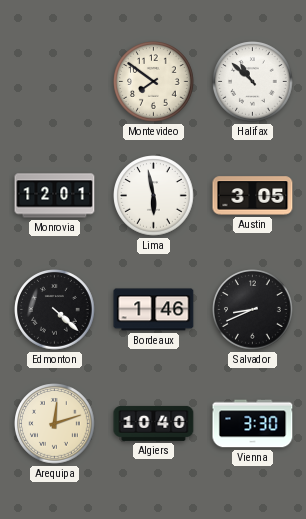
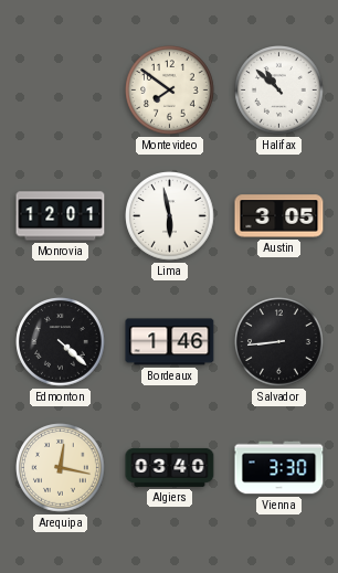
Salvador: 8:41 -> 8:44 (279, 342)
Arequipa: 12:12 -> 12:17 (61, 468)
Algiers: 10:40 -> 03:40 (170, 467)
